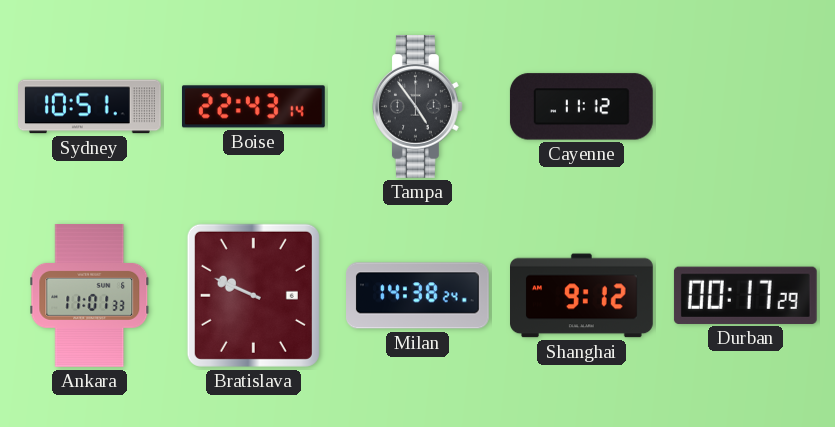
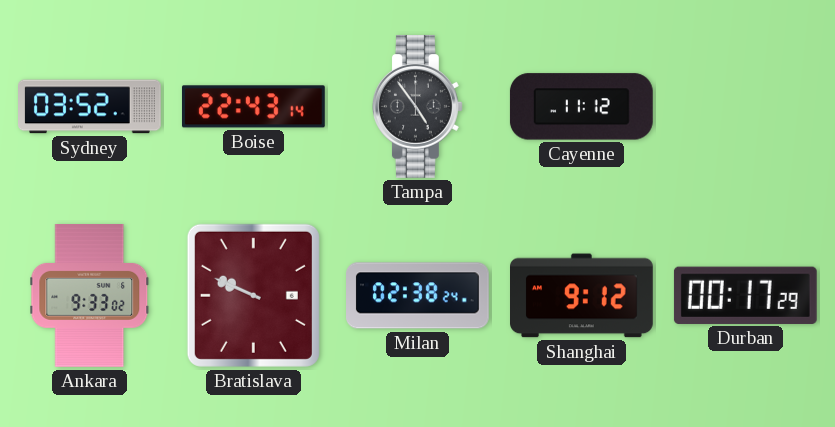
Sydney: 10:51 -> 03:52 (90, 107)
Ankara: 11:01 -> 9:33 (90, 296)
Milan: 14:38 -> 02:38 (418, 296)
